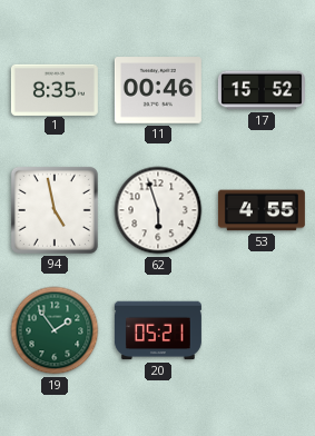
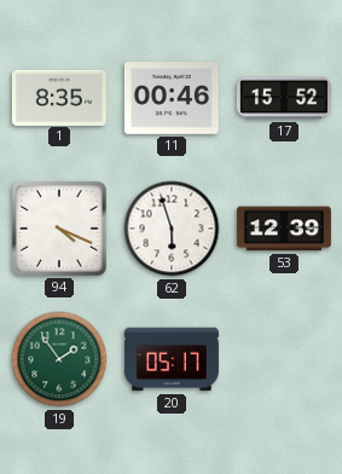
94: 4:58 -> 4:19 (59, 229)
53: 4:55 -> 12:39 (284, 229)
20: 05:21 -> 05:17 (172, 359)
